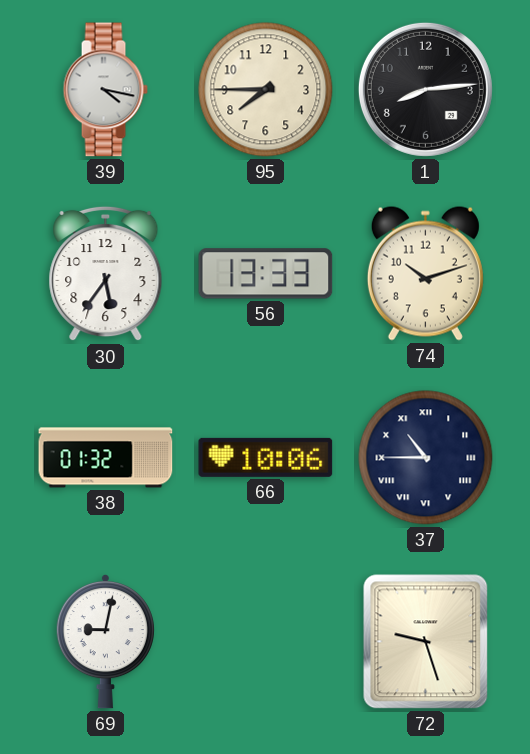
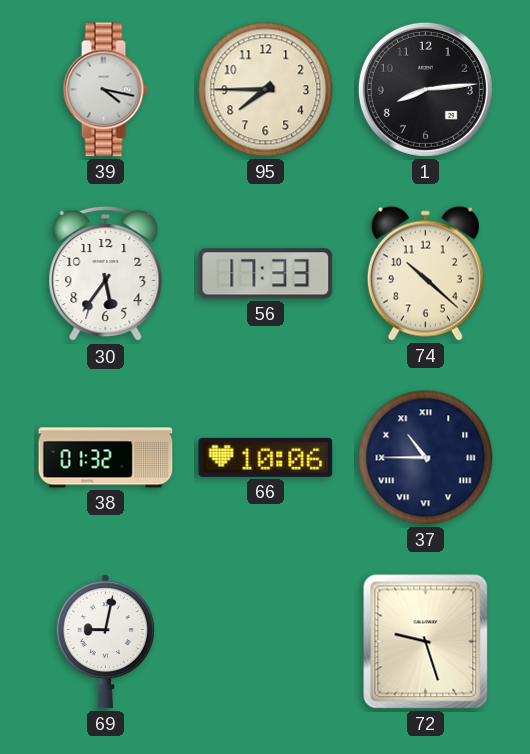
56: 13:33 -> 17:33 (266, 274)
74: 10:12 -> 10:22 (425, 273)
